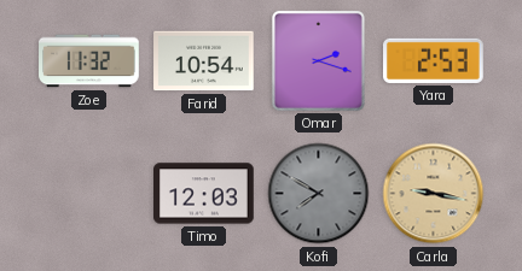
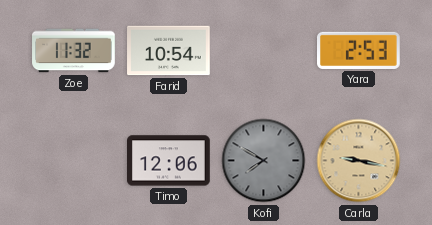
Omar: 2:18 -> none (318, 60)
Timo: 12:03 -> 12:06 (169, 161)
